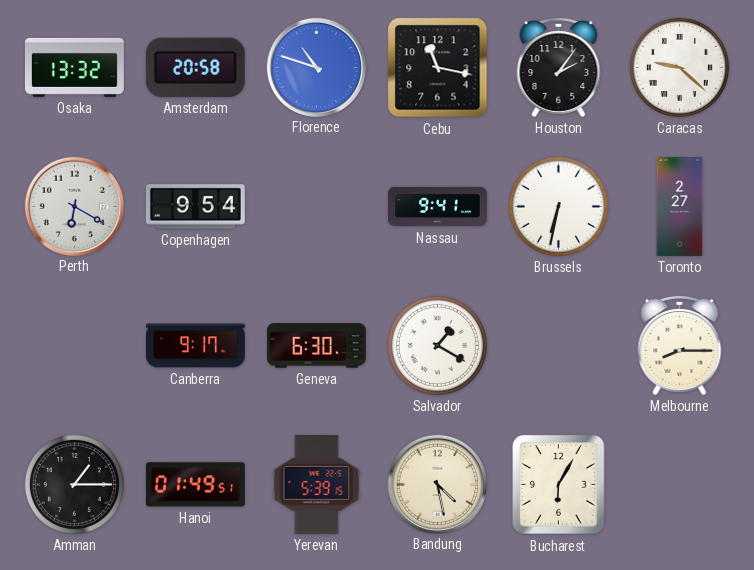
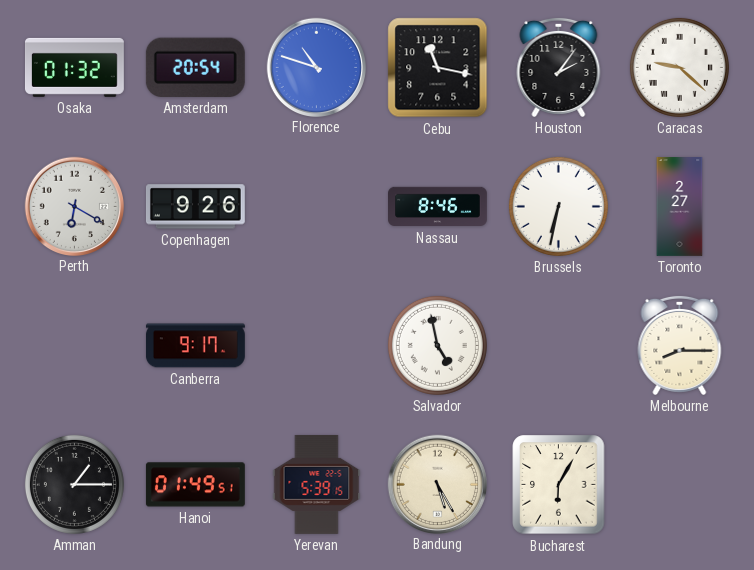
Osaka: 13:32 -> 01:32 (74, 67)
Amsterdam: 20:58 -> 20:54 (195, 67)
Copenhagen: 9:54 -> 9:26 (195, 207)
Nassau: 9:41 -> 8:46 (438, 207)
Geneva: 6:30 -> none (316, 346)
Salvador: 1:20 -> 4:58 (437, 345)
Bandung: 4:28 -> 5:25 (437, 484)
